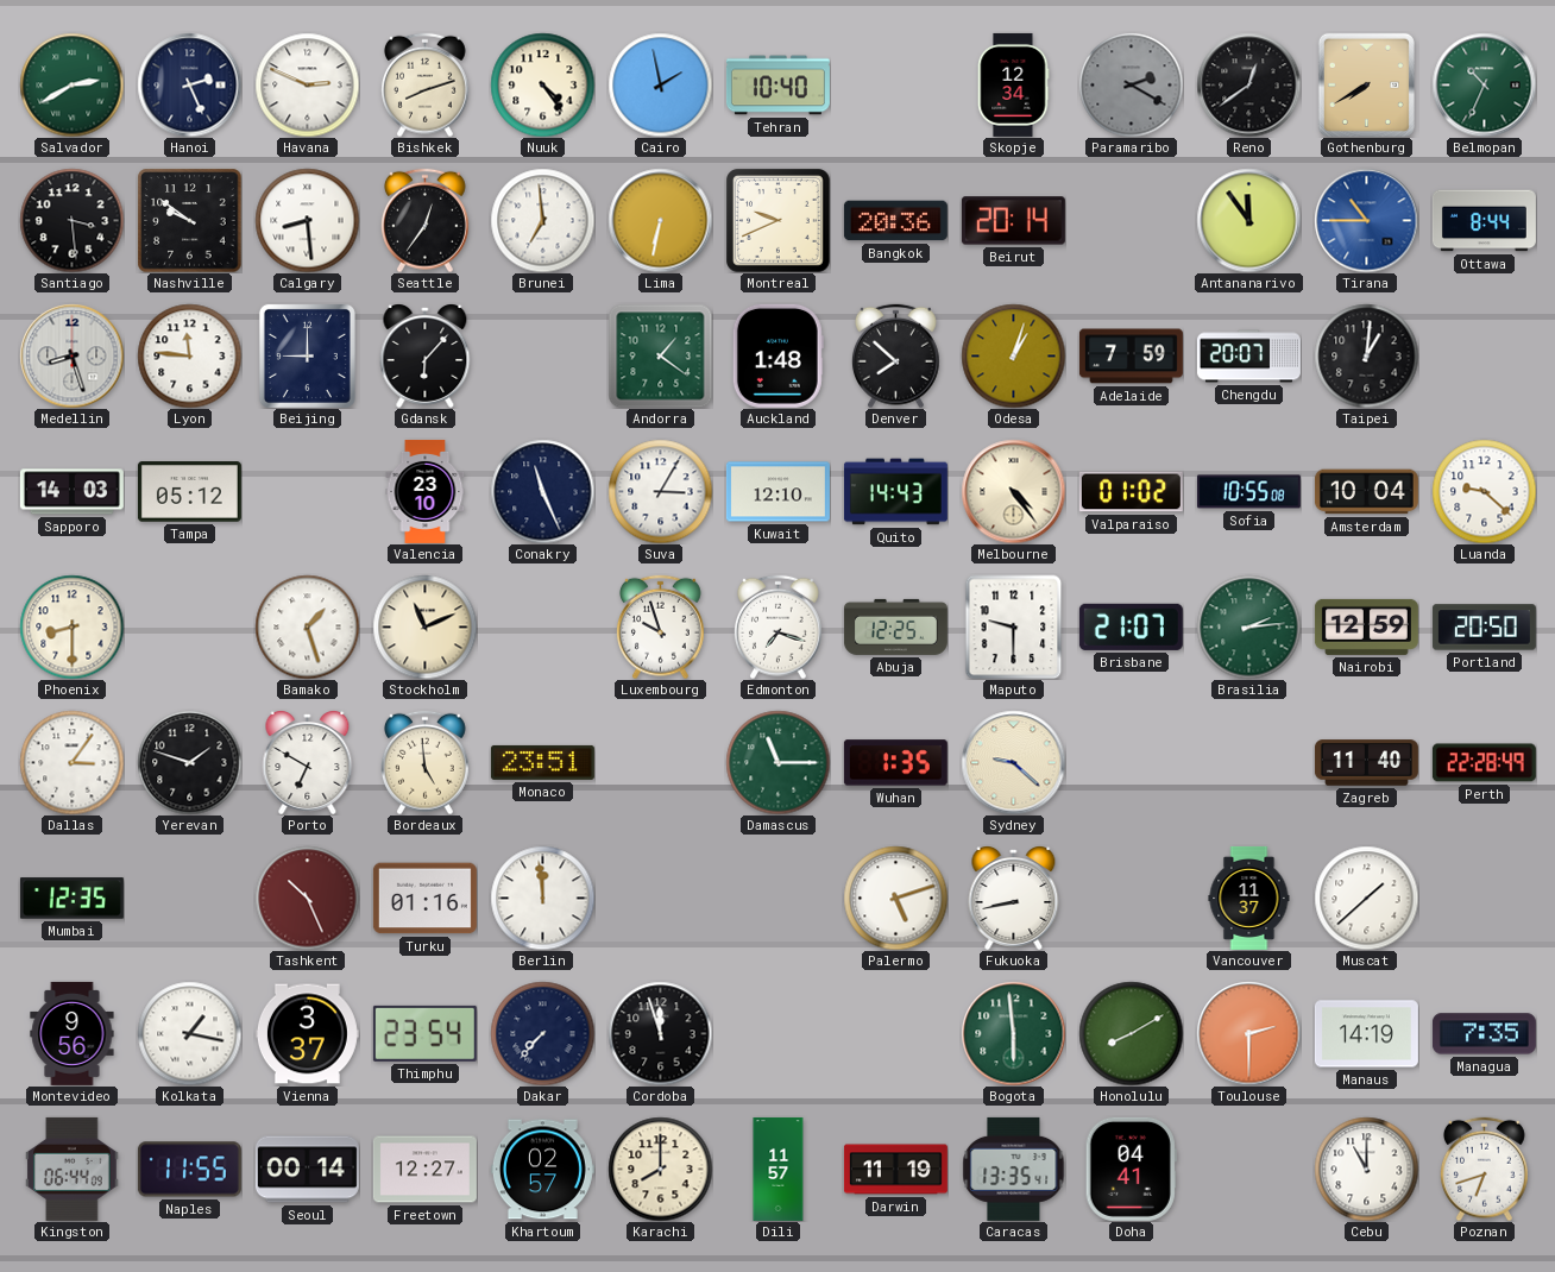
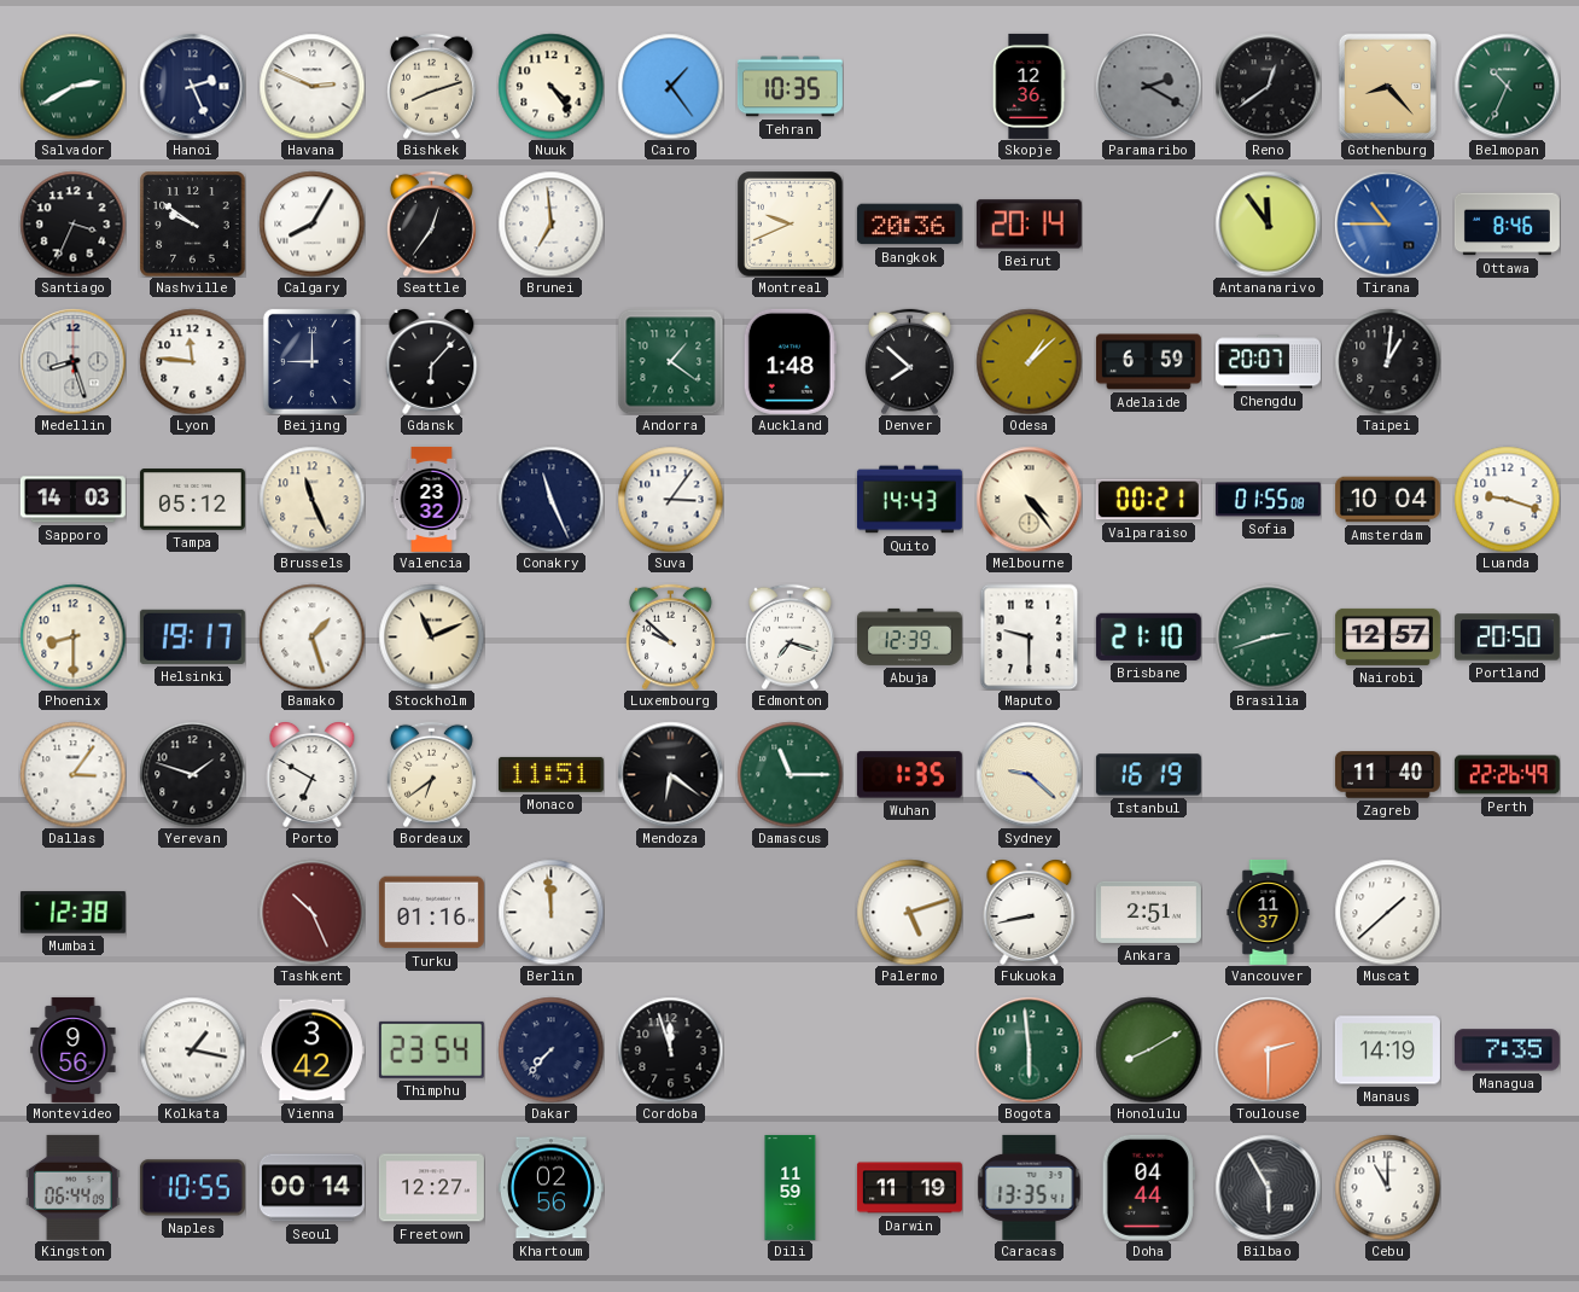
Cairo: 1:58 -> 1:24 (670, 86)
Tehran: 10:40 -> 10:35 (789, 87)
Skopje: 12:34 -> 12:36 (1030, 86)
Gothenburg: 7:40 -> 8:23 (1387, 86)
Santiago: 3:29 -> 3:34 (72, 223)
Calgary: 8:29 -> 8:05 (311, 223)
Lima: 6:32 -> none (660, 220)
Ottawa: 8:44 -> 8:46 (1507, 225)
Odesa: 1:03 -> 1:08 (1029, 361)
Adelaide: 7:59 -> 6:59 (1148, 362)
Brussels: none -> 11:26 (311, 499)
Valencia: 23:10 -> 23:32 (432, 499)
Suva: 3:05 -> 3:06 (670, 499)
Kuwait: 12:10 -> none (777, 492)
Valparaiso: 01:02 -> 00:21 (1148, 500)
Sofia: 10:55 -> 01:55 (1268, 500)
Luanda: 9:22 -> 9:18 (1507, 499)
Helsinki: none -> 19:17 (192, 636)
Luxembourg: 9:57 -> 9:52 (671, 636)
Abuja: 12:25 -> 12:39 (909, 636)
Brisbane: 21:07 -> 21:10 (1148, 636)
Brasilia: 2:14 -> 2:42 (1268, 636)
Nairobi: 12:59 -> 12:57 (1387, 636)
Bordeaux: 4:59 -> 6:39 (432, 774)
Monaco: 23:51 -> 11:51 (550, 774)
Mendoza: none -> 6:21 (670, 774)
Istanbul: none -> 16:19 (1148, 775)
Perth: 22:28 -> 22:26 (1507, 775)
Mumbai: 12:35 -> 12:38 (72, 913)
Ankara: none -> 2:51 (1148, 912)
Vienna: 3:37 -> 3:42 (311, 1051)
Naples: 11:55 -> 10:55 (192, 1188)
Khartoum: 02:57 -> 02:56 (550, 1188)
Karachi: 8:00 -> none (660, 1169)
Dili: 11:57 -> 11:59 (791, 1187)
Doha: 04:41 -> 04:44 (1148, 1187)
Bilbao: none -> 5:55 (1268, 1187)
Poznan: 6:42 -> none (1485, 1169)
